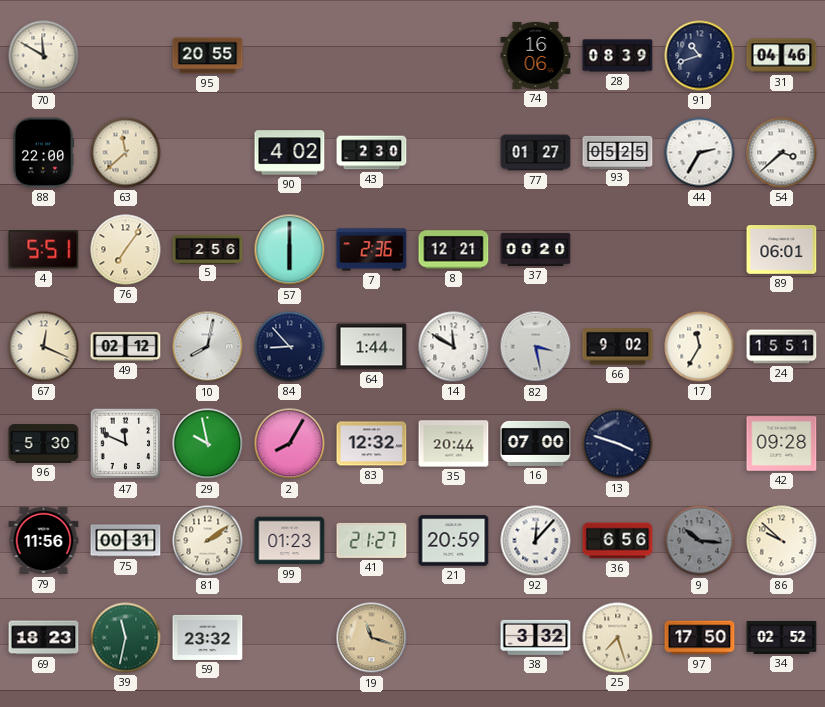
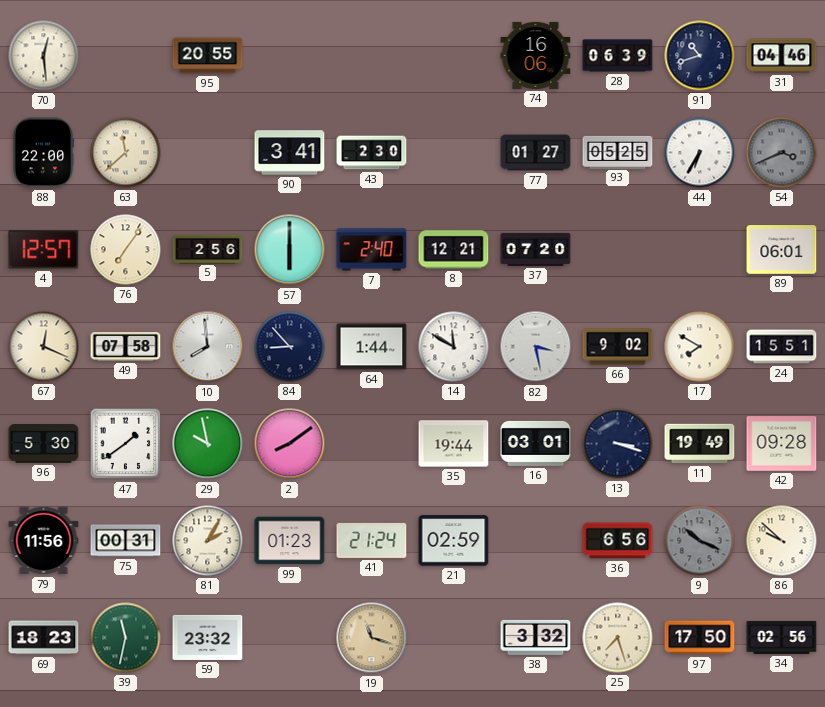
70: 11:50 -> 12:29 (44, 56)
28: 08:39 -> 06:39 (618, 56)
90: 4:02 -> 3:41 (290, 153)
44: 2:35 -> 6:35 (700, 153)
54: 3:38 -> 3:41 (782, 153)
54 dial: white -> grey (782, 153)
4: 5:51 -> 12:57 (44, 250)
7: 2:36 -> 2:40 (372, 250)
37: 00:20 -> 07:20 (536, 249)
49: 02:12 -> 07:58 (126, 347)
10: 8:02 -> 7:59 (208, 347)
17: 11:35 -> 7:50 (700, 347)
47: 11:49 -> 1:39 (126, 444)
2: 8:05 -> 8:09 (290, 444)
83: 12:32 -> none (372, 444)
35: 20:44 -> 19:44 (454, 444)
16: 07:00 -> 03:01 (536, 443)
13: 3:48 -> 3:18 (618, 444)
11: none -> 19:49 (700, 444)
81: 2:09 -> 2:05 (208, 541)
41: 21:27 -> 21:24 (372, 540)
21: 20:59 -> 02:59 (454, 541)
92: 12:07 -> none (536, 541)
9: 10:16 -> 10:19 (700, 541)
34: 02:52 -> 02:56 (782, 637)
